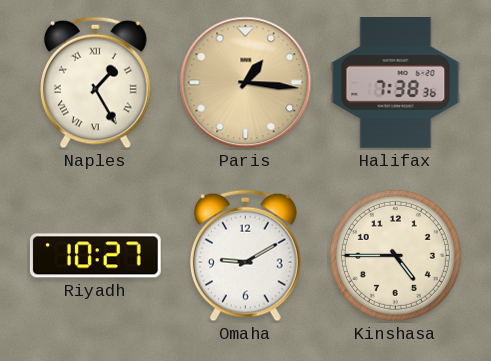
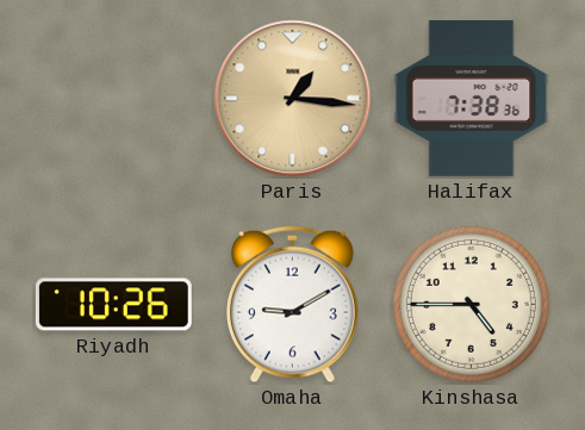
Naples: 1:25 -> none (96, 83)
Riyadh: 10:27 -> 10:26 (113, 305)
